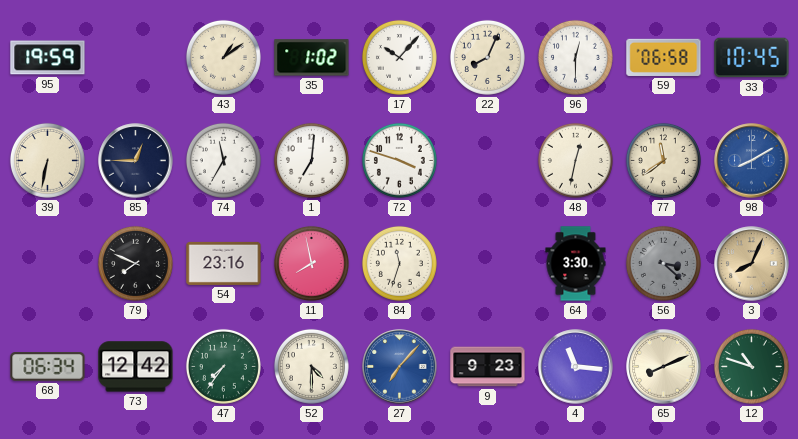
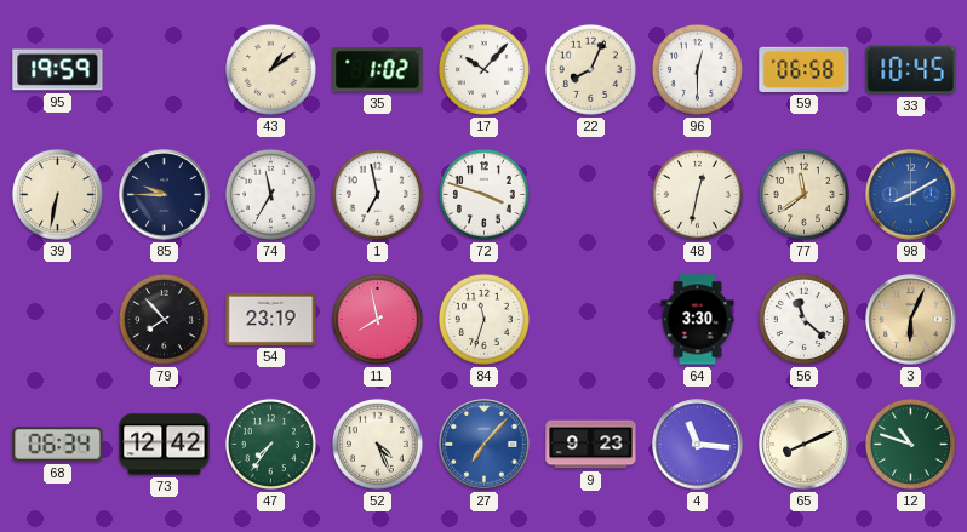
85: 12:45 -> 9:45 (165, 195)
1: 7:01 -> 6:58 (377, 194)
79: 7:49 -> 7:53 (164, 319)
54: 23:16 -> 23:19 (271, 319)
56: 3:22 -> 11:22 (803, 319)
56 dial: grey -> white (803, 319)
3: 8:04 -> 6:04 (911, 320)
52: 4:30 -> 4:26 (377, 444)
